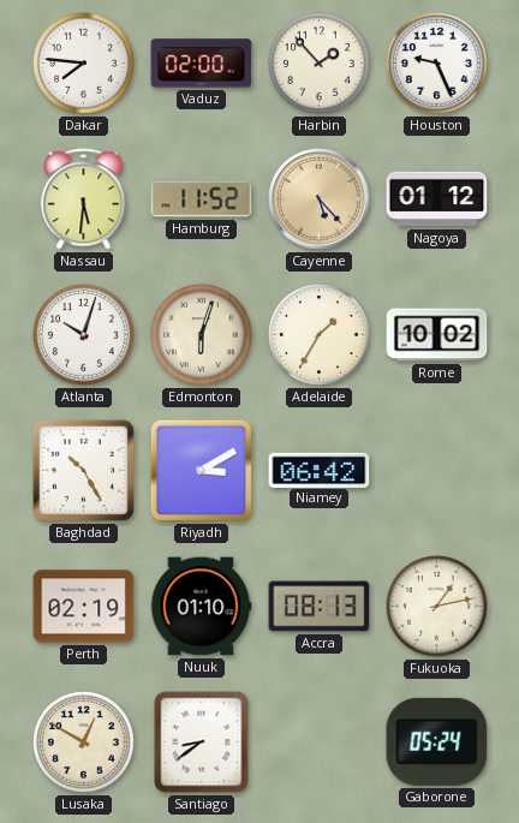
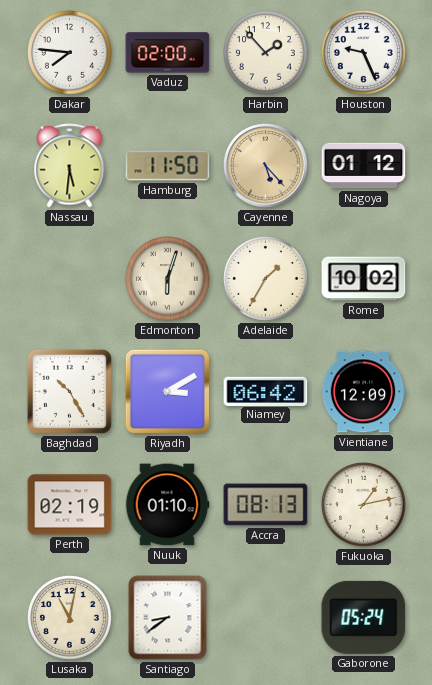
Hamburg: 11:52 -> 11:50 (168, 166)
Atlanta: 10:03 -> none (84, 335)
Vientiane: none -> 12:09 (363, 392)
Lusaka: 12:50 -> 11:02 (70, 618)
